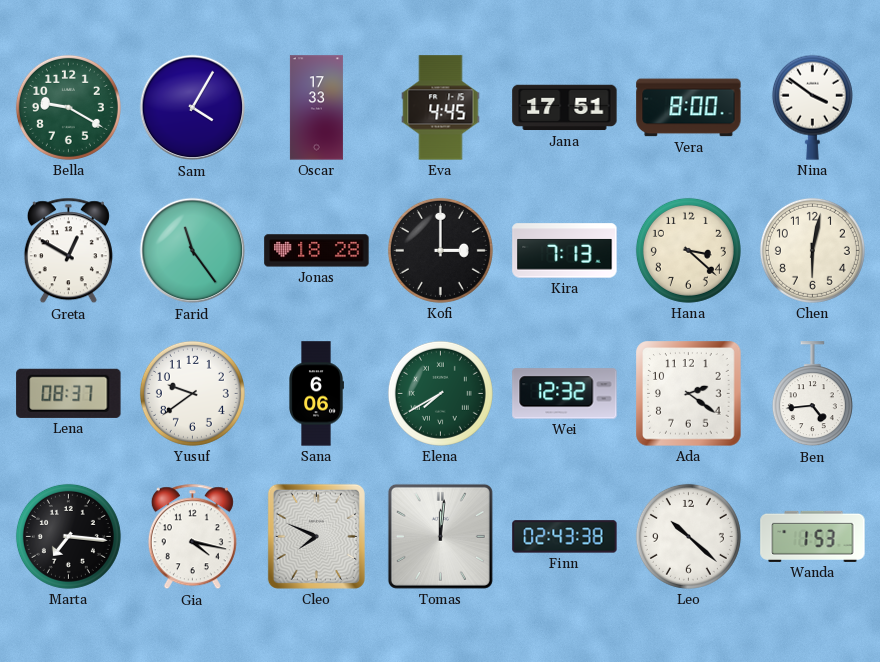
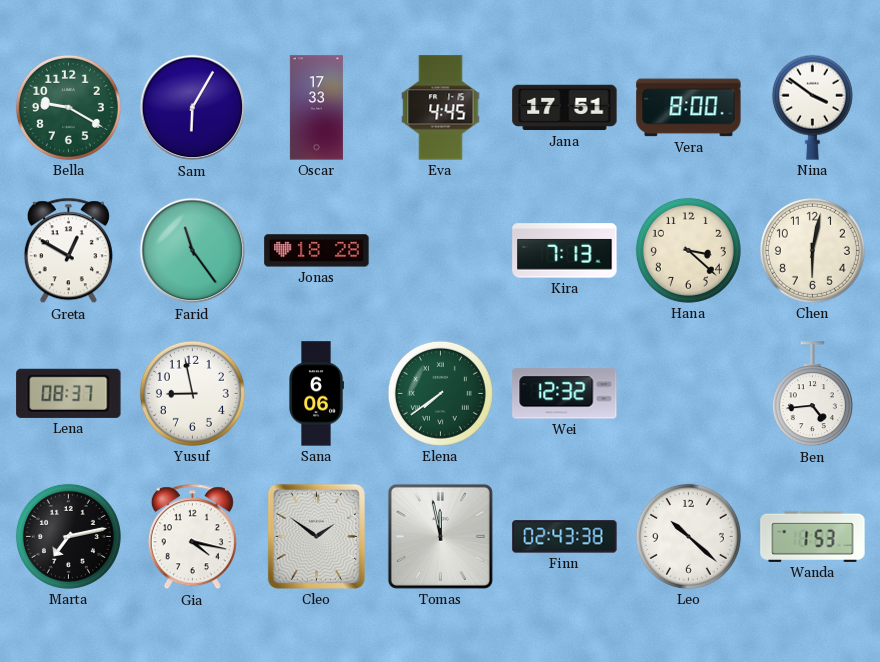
Sam: 4:05 -> 6:05 (193, 108)
Kofi: 3:00 -> none (440, 250)
Yusuf: 9:39 -> 8:58 (192, 393)
Elena: 7:40 -> 7:39 (440, 393)
Ada: 2:21 -> none (689, 394)
Marta: 7:16 -> 7:13 (68, 536)
Cleo: 7:49 -> 1:51 (316, 536)
Tomas: 12:01 -> 11:58 (440, 536)
